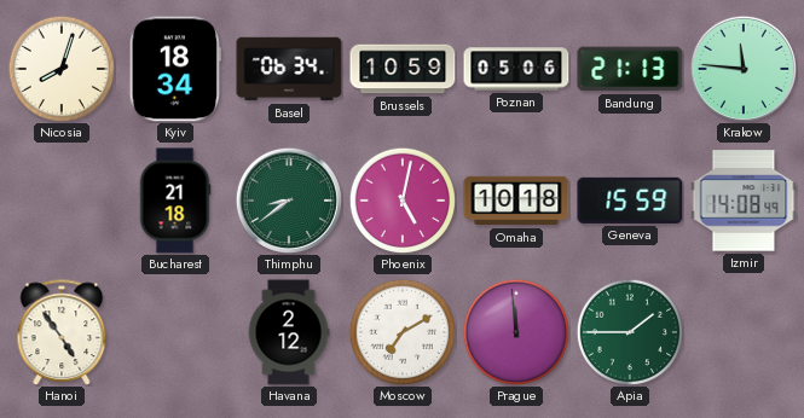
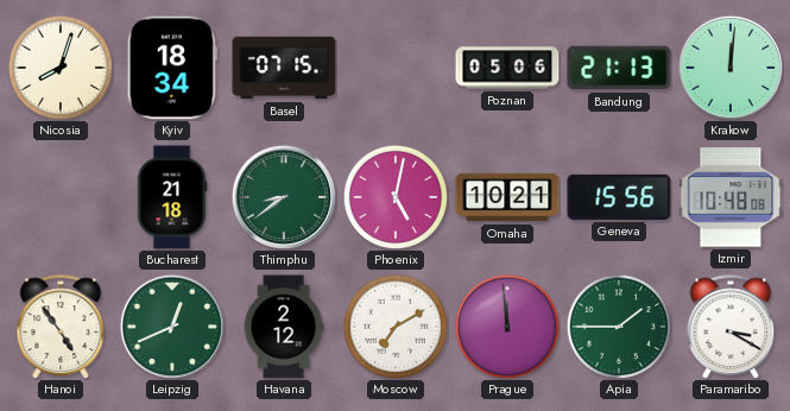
Basel: 06:34 -> 07:15 (284, 68)
Brussels: 10:59 -> none (403, 69)
Krakow: 11:46 -> 12:01 (731, 68)
Omaha: 10:18 -> 10:21 (507, 197)
Geneva: 15:59 -> 15:56 (619, 197)
Izmir: 14:08 -> 10:48 (731, 197)
Leipzig: none -> 12:41 (172, 327)
Paramaribo: none -> 3:20 (731, 327)
